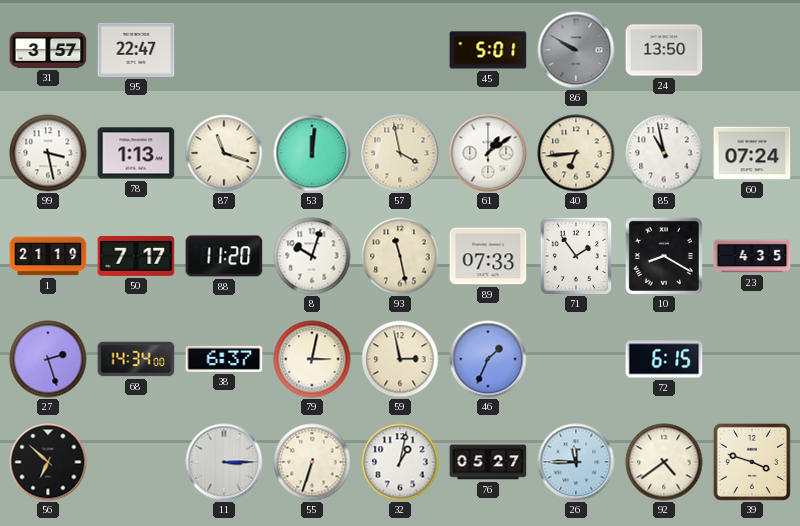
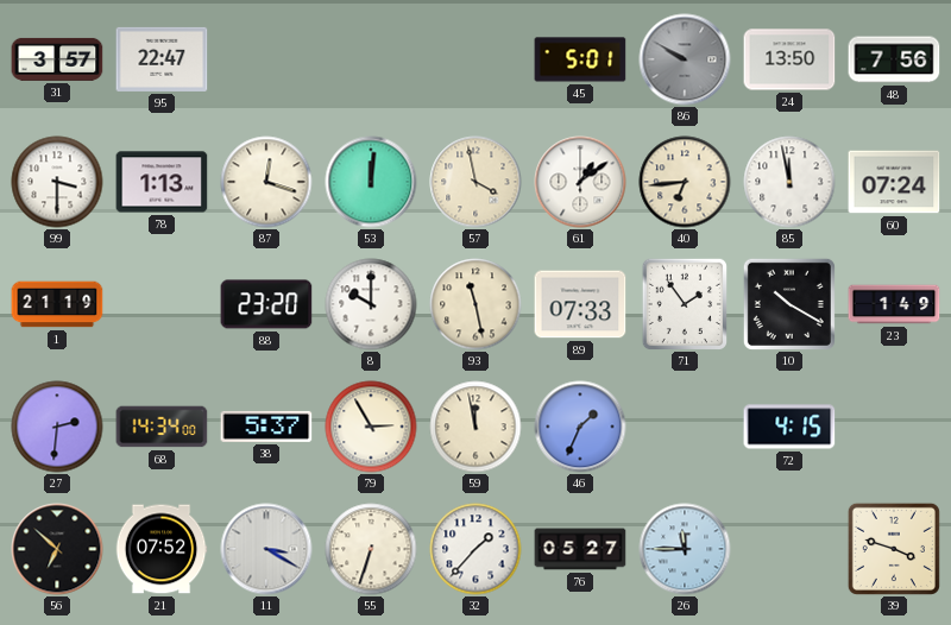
48: none -> 7:56 (894, 59)
99: 3:28 -> 3:30 (57, 182)
87: 11:18 -> 12:18 (266, 182)
85: 10:58 -> 11:58 (789, 182)
50: 7:17 -> none (136, 256)
88: 11:20 -> 23:20 (266, 304)
8: 10:03 -> 10:00 (371, 304)
10: 8:20 -> 10:20 (789, 304)
23: 4:35 -> 1:49 (894, 304)
27: 2:27 -> 2:31 (57, 427)
38: 6:37 -> 5:37 (266, 427)
79: 3:02 -> 2:55 (371, 427)
59: 2:58 -> 11:58 (475, 427)
72: 6:15 -> 4:15 (789, 427)
21: none -> 07:52 (162, 549)
11: 3:15 -> 3:20 (266, 549)
32: 1:02 -> 1:37 (475, 549)
92: 4:39 -> none (664, 462)
